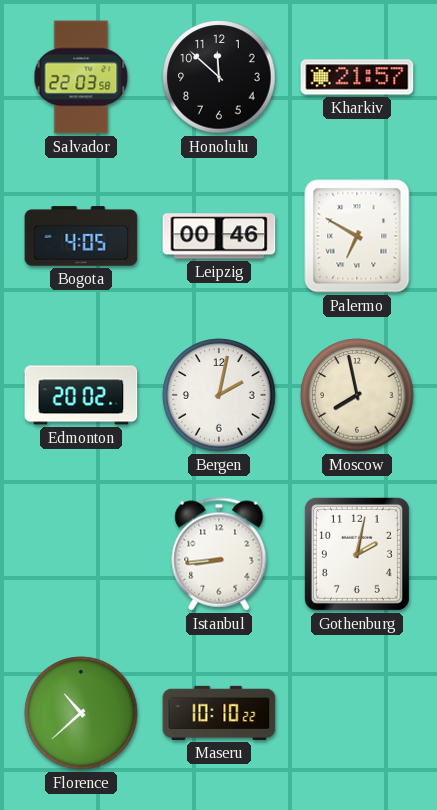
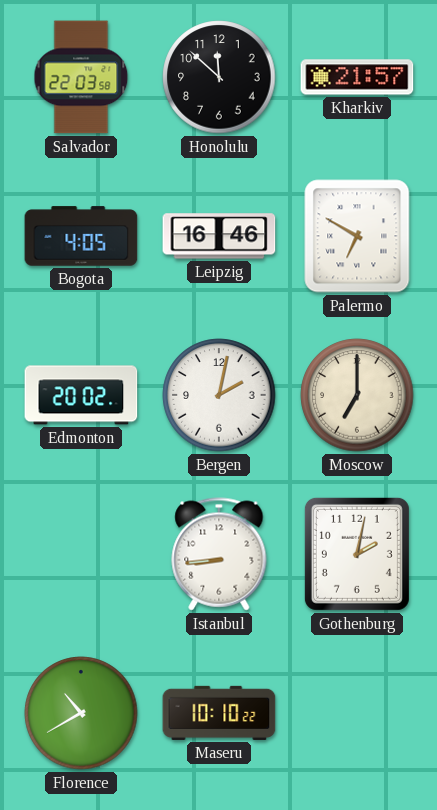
Leipzig: 00:46 -> 16:46 (219, 236)
Moscow: 7:58 -> 7:00 (357, 395)
Florence: 10:38 -> 10:40 (81, 713)
